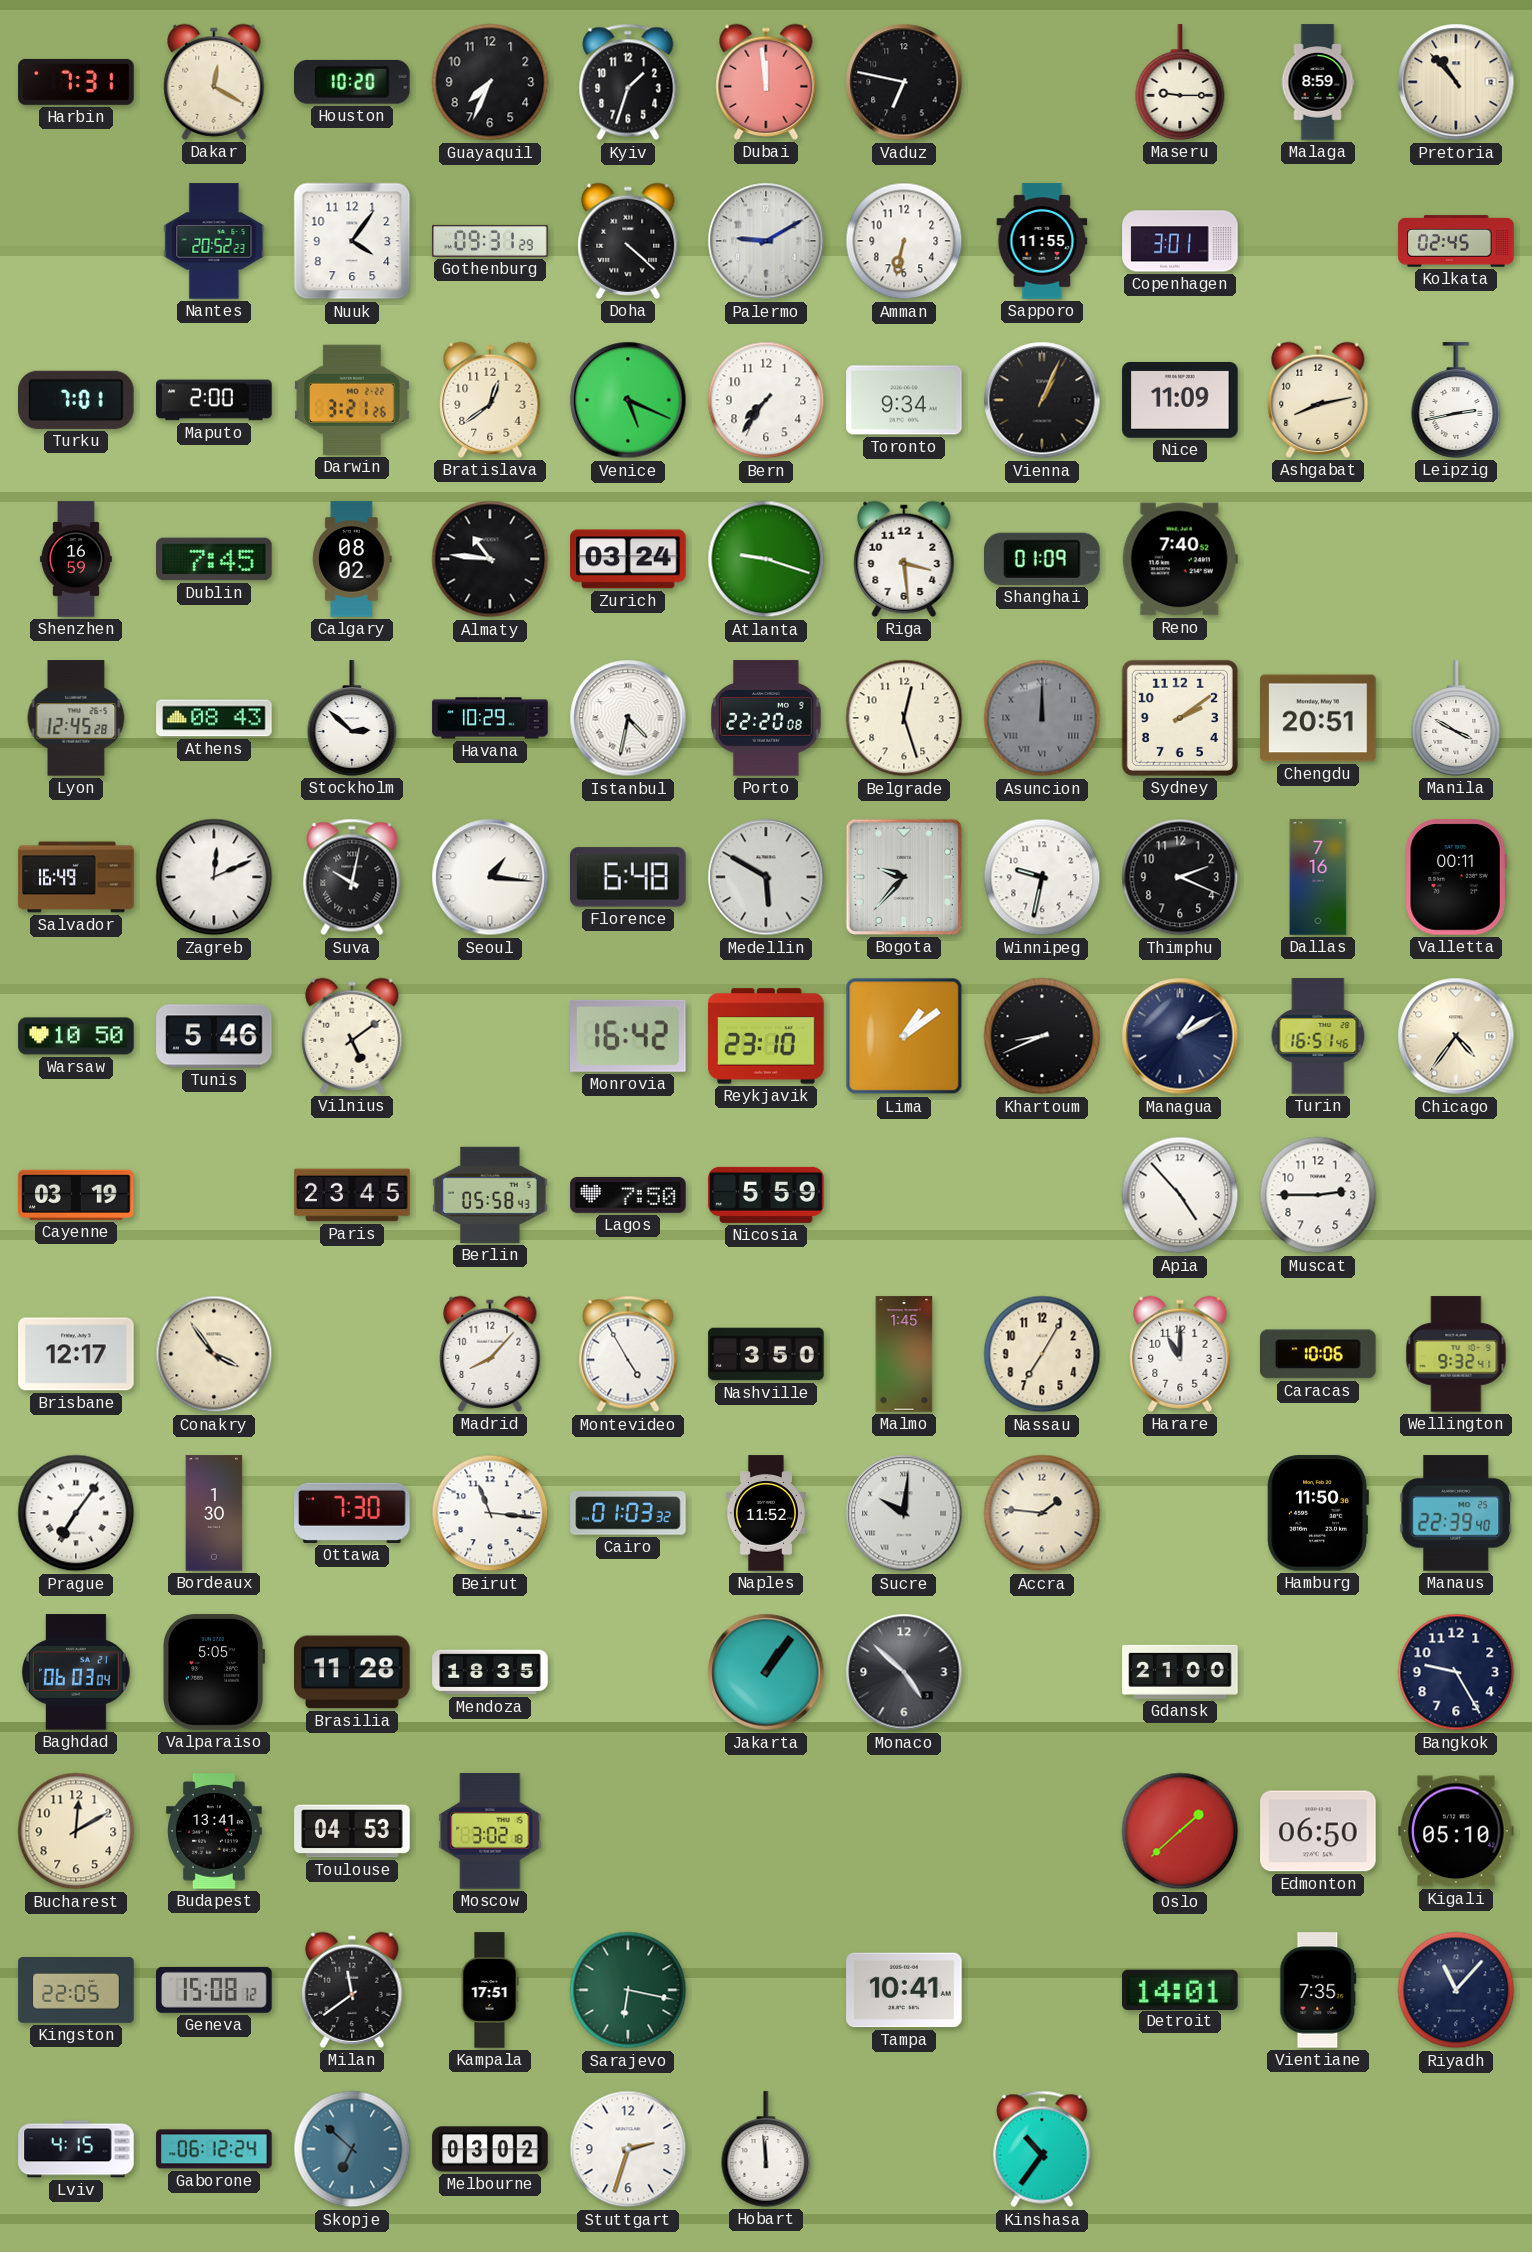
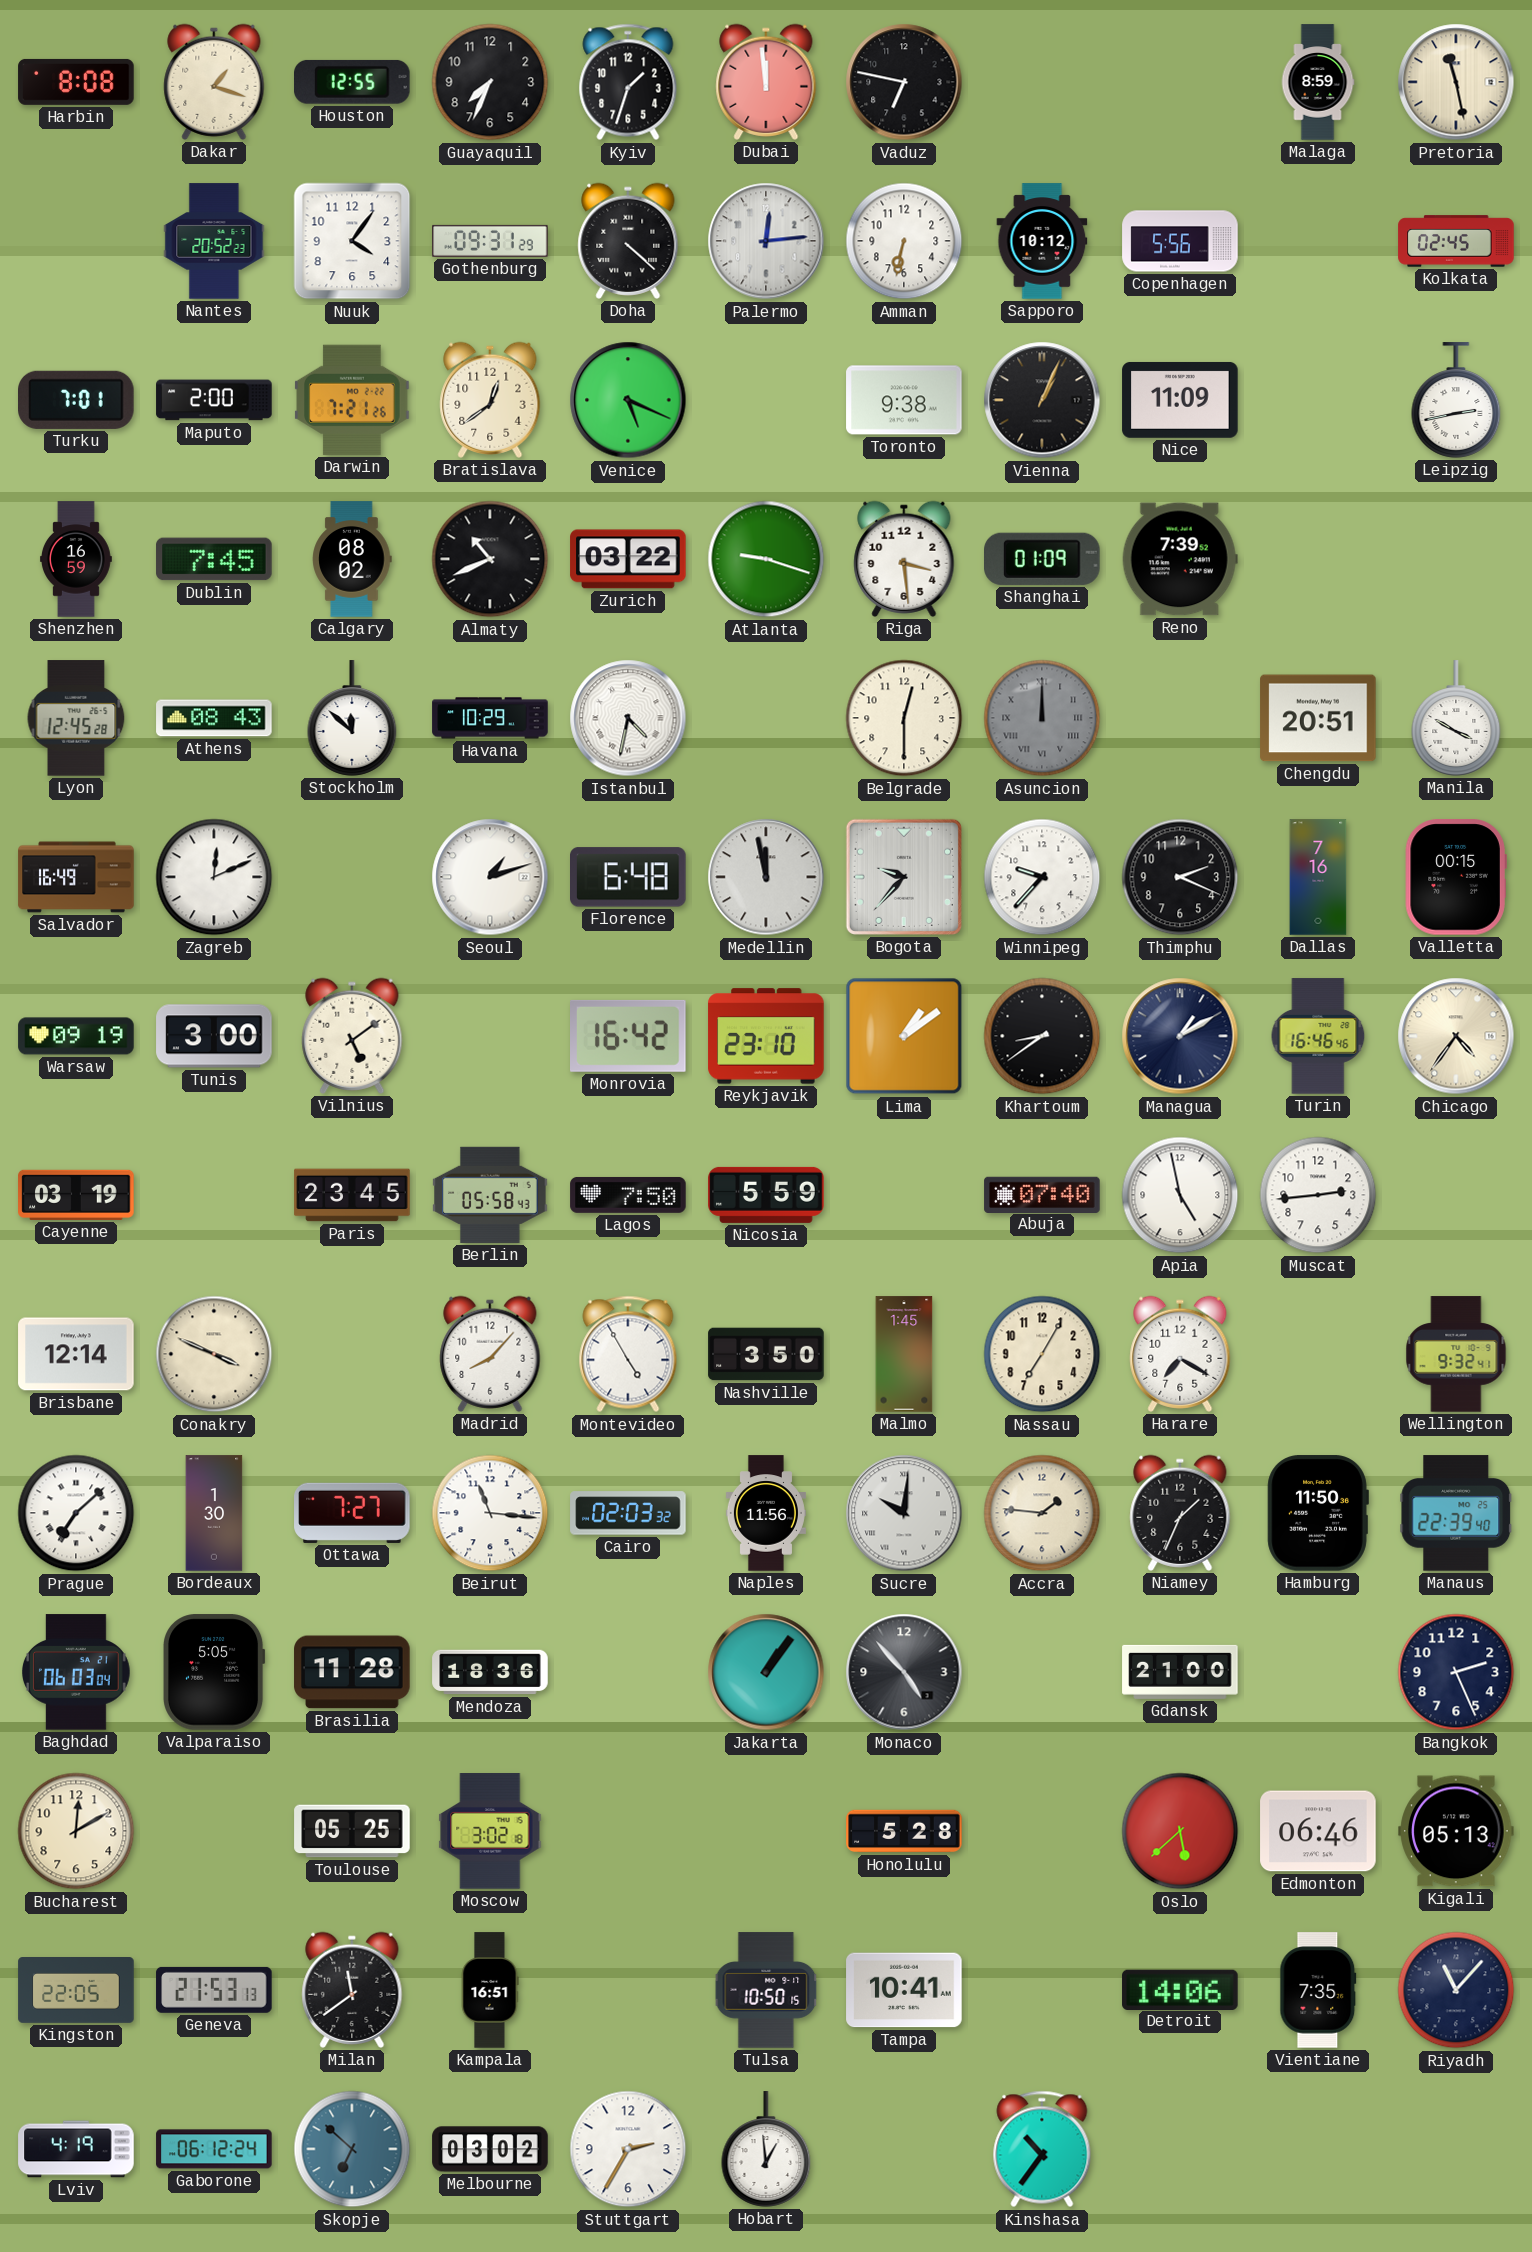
Harbin: 7:31 -> 8:08 (76, 82)
Dakar: 12:20 -> 1:18 (214, 82)
Houston: 10:20 -> 12:55 (353, 82)
Maseru: 9:15 -> none (1180, 82)
Pretoria: 10:53 -> 11:28 (1456, 82)
Palermo: 9:10 -> 12:14 (766, 241)
Sapporo: 11:55 -> 10:12 (1042, 241)
Copenhagen: 3:01 -> 5:56 (1180, 241)
Darwin: 3:21 -> 7:21 (352, 400)
Bern: 7:36 -> none (766, 400)
Toronto: 9:34 -> 9:38 (904, 400)
Ashgabat: 8:13 -> none (1318, 400)
Almaty: 10:46 -> 10:41 (490, 559)
Zurich: 03:24 -> 03:22 (628, 559)
Reno: 7:40 -> 7:39 (1180, 559)
Stockholm: 2:52 -> 11:52 (352, 718)
Porto: 22:20 -> none (767, 718)
Belgrade: 12:27 -> 12:30 (904, 718)
Sydney: 2:09 -> none (1180, 718)
Suva: 10:02 -> none (352, 877)
Seoul: 1:16 -> 1:12 (490, 877)
Medellin: 5:50 -> 11:58 (766, 877)
Winnipeg: 9:32 -> 9:37 (1042, 877)
Valletta: 00:11 -> 00:15 (1456, 877)
Warsaw: 10:50 -> 09:19 (76, 1036)
Tunis: 5:46 -> 3:00 (214, 1036)
Khartoum: 8:41 -> 8:39 (1042, 1036)
Turin: 16:51 -> 16:46 (1318, 1036)
Abuja: none -> 07:40 (1042, 1194)
Apia: 4:53 -> 4:58 (1180, 1195)
Muscat: 2:45 -> 2:44 (1318, 1195)
Brisbane: 12:17 -> 12:14 (76, 1354)
Conakry: 3:54 -> 3:49 (214, 1354)
Harare: 11:00 -> 7:20 (1180, 1354)
Caracas: 10:06 -> none (1318, 1354)
Prague: 7:06 -> 7:08 (76, 1513)
Ottawa: 7:30 -> 7:27 (352, 1513)
Cairo: 01:03 -> 02:03 (628, 1513)
Naples: 11:52 -> 11:56 (766, 1513)
Niamey: none -> 1:34 (1180, 1513)
Mendoza: 18:35 -> 18:36 (490, 1672)
Monaco: 4:52 -> 4:53 (904, 1672)
Bangkok: 9:25 -> 2:26 (1456, 1672)
Budapest: 13:41 -> none (214, 1831)
Toulouse: 04:53 -> 05:25 (352, 1831)
Honolulu: none -> 5:28 (904, 1831)
Oslo: 1:38 -> 5:38 (1180, 1831)
Edmonton: 06:50 -> 06:46 (1318, 1831)
Kigali: 05:10 -> 05:13 (1456, 1831)
Geneva: 15:08 -> 21:53 (214, 1990)
Kampala: 17:51 -> 16:51 (490, 1990)
Sarajevo: 6:17 -> none (628, 1990)
Tulsa: none -> 10:50 (766, 1990)
Detroit: 14:01 -> 14:06 (1180, 1989)
Lviv: 4:15 -> 4:19 (76, 2149)
Stuttgart: 2:33 -> 2:35 (628, 2149)
Hobart: 11:59 -> 12:59 (766, 2149)
